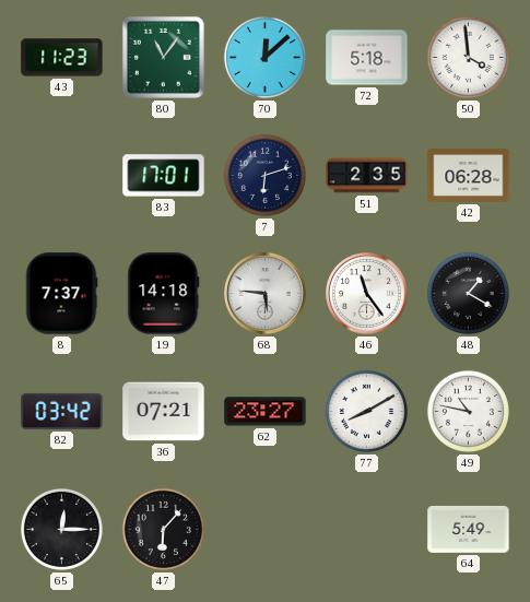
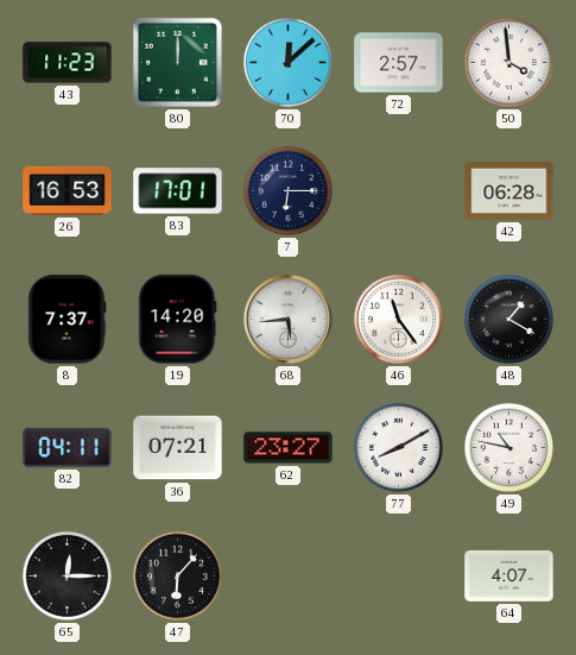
80: 11:06 -> 12:00 (177, 62)
72: 5:18 -> 2:57 (399, 63)
26: none -> 16:53 (68, 190)
7: 6:12 -> 6:15 (287, 190)
51: 2:35 -> none (367, 176)
19: 14:18 -> 14:20 (178, 320)
68: 5:46 -> 5:44 (289, 320)
82: 03:42 -> 04:11 (68, 447)
64: 5:49 -> 4:07 (509, 575)
